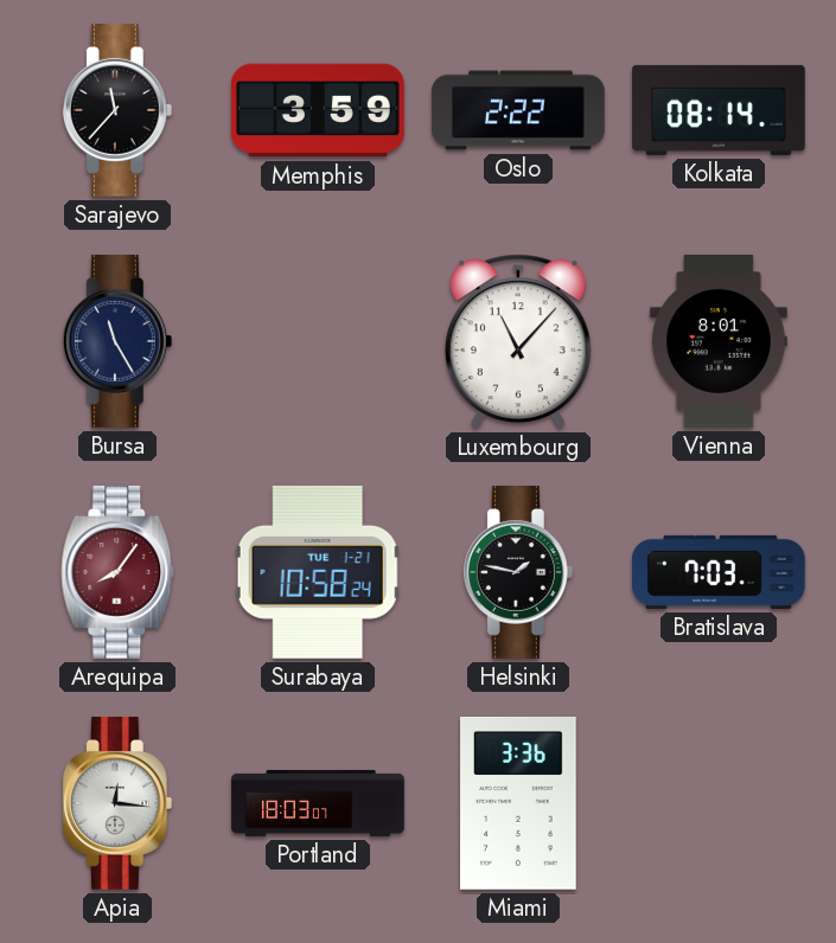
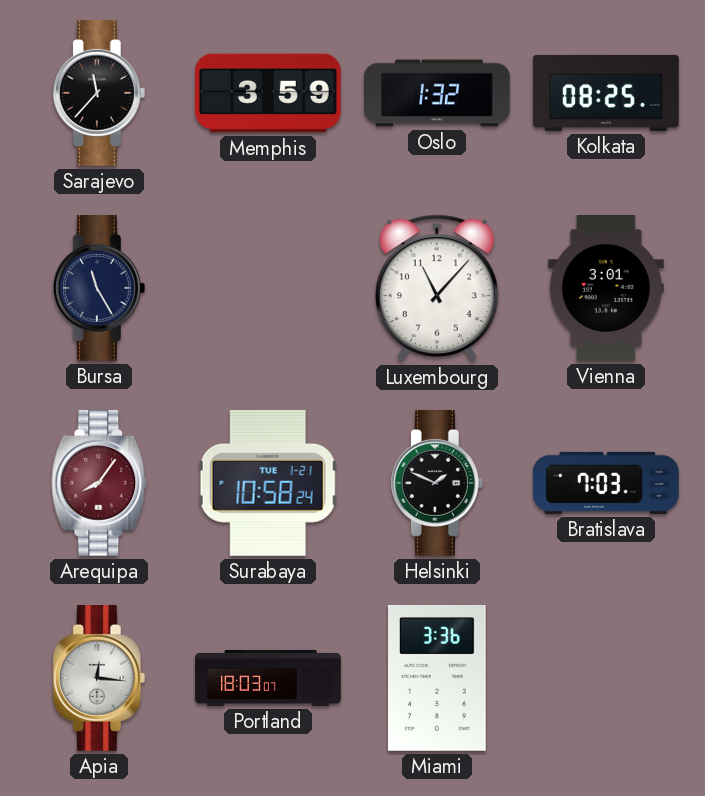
Oslo: 2:22 -> 1:32 (437, 93)
Kolkata: 08:14 -> 08:25 (606, 93)
Vienna: 8:01 -> 3:01 (606, 289)
Helsinki: 1:47 -> 1:49 (437, 484)
